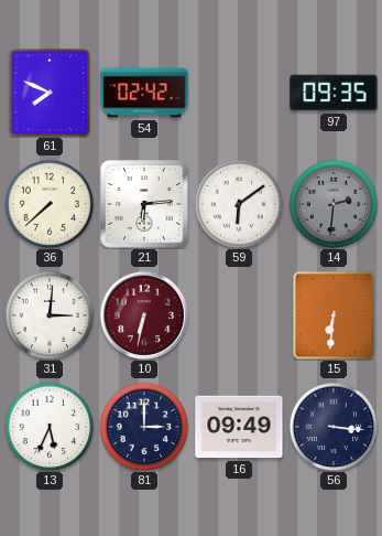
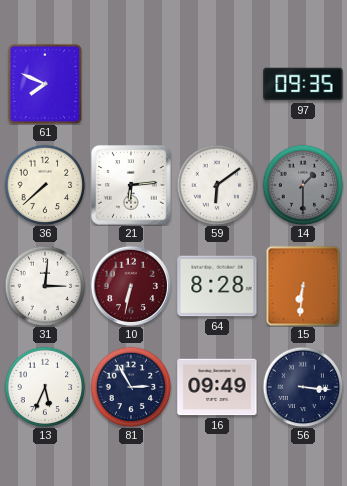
54: 02:42 -> none (144, 93)
14: 2:31 -> 1:30 (303, 185)
64: none -> 8:28 (217, 286)
81: 3:00 -> 2:55 (131, 387)
